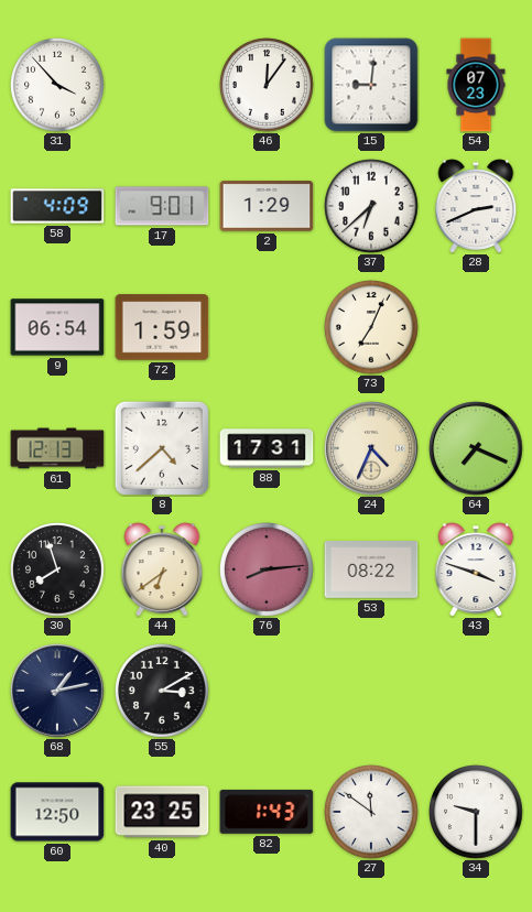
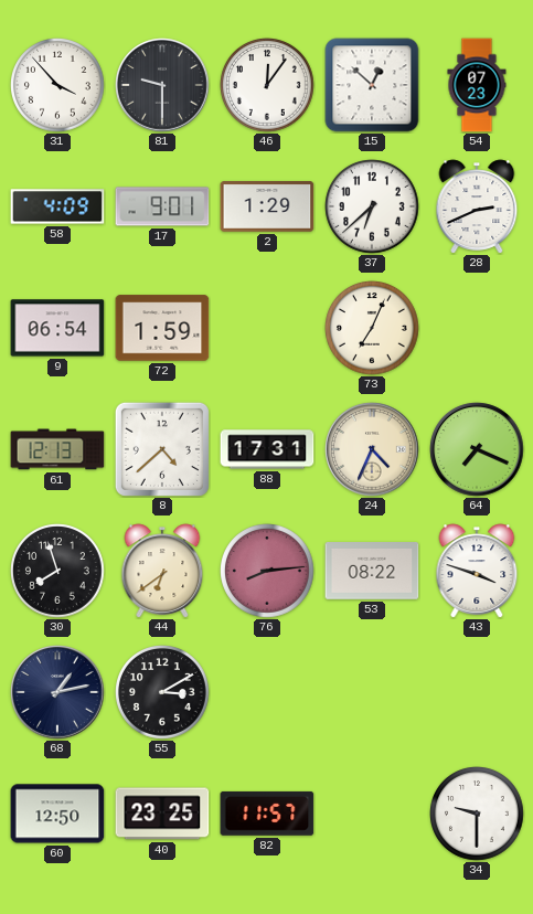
81: none -> 9:30 (162, 85)
15: 9:01 -> 12:52 (372, 85)
82: 1:43 -> 11:57 (267, 814)
27: 11:51 -> none (372, 813)
